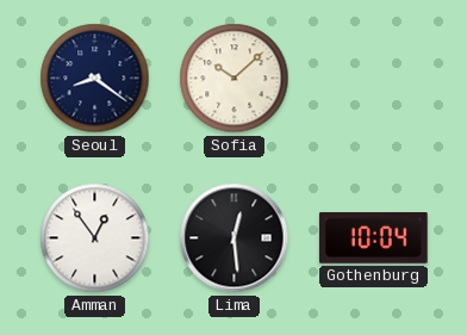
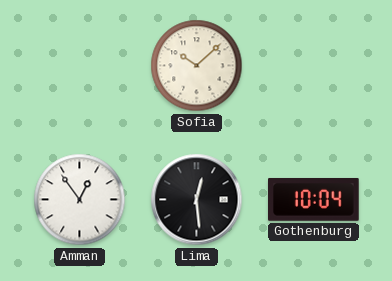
Seoul: 8:21 -> none (95, 79)
